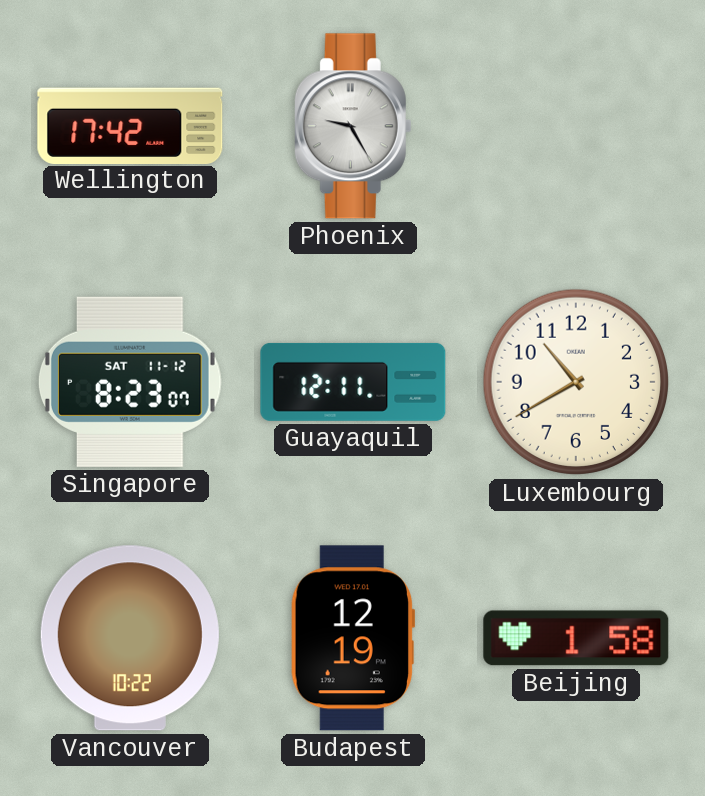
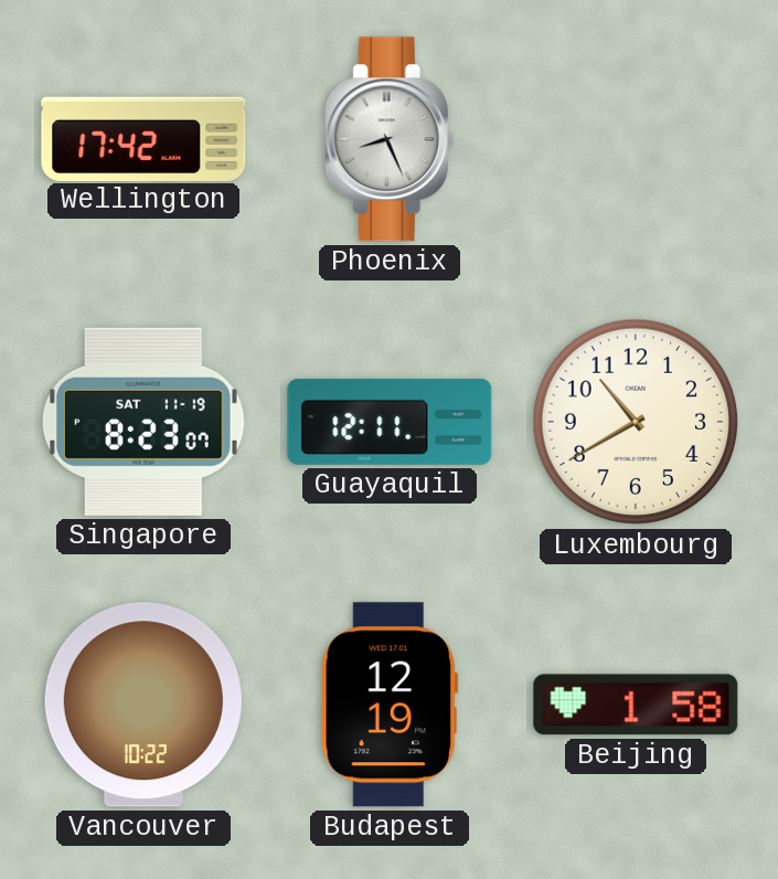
Phoenix: 9:25 -> 8:26 (390, 139)
Singapore date: SAT 11-12 -> SAT 11-19 (143, 422)
